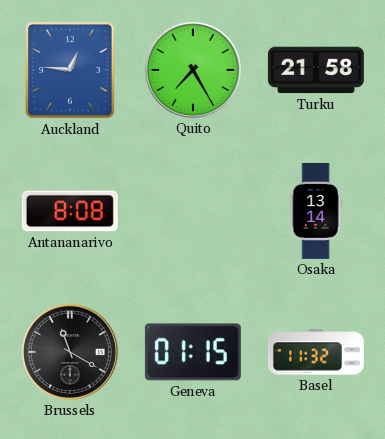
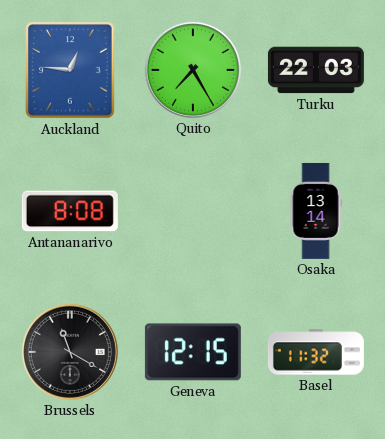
Turku: 21:58 -> 22:03 (316, 70)
Geneva: 01:15 -> 12:15 (193, 352)
